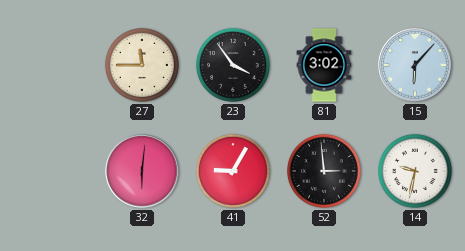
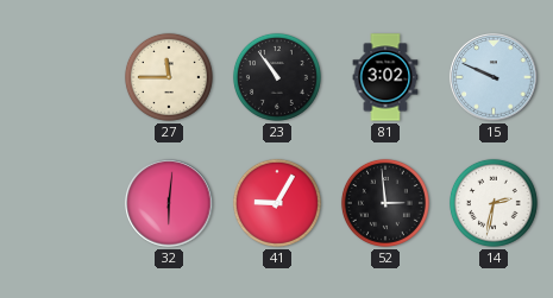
23: 3:54 -> 10:54 (277, 77)
15: 6:07 -> 9:49 (494, 77)
14: 9:32 -> 2:32 (494, 203)
